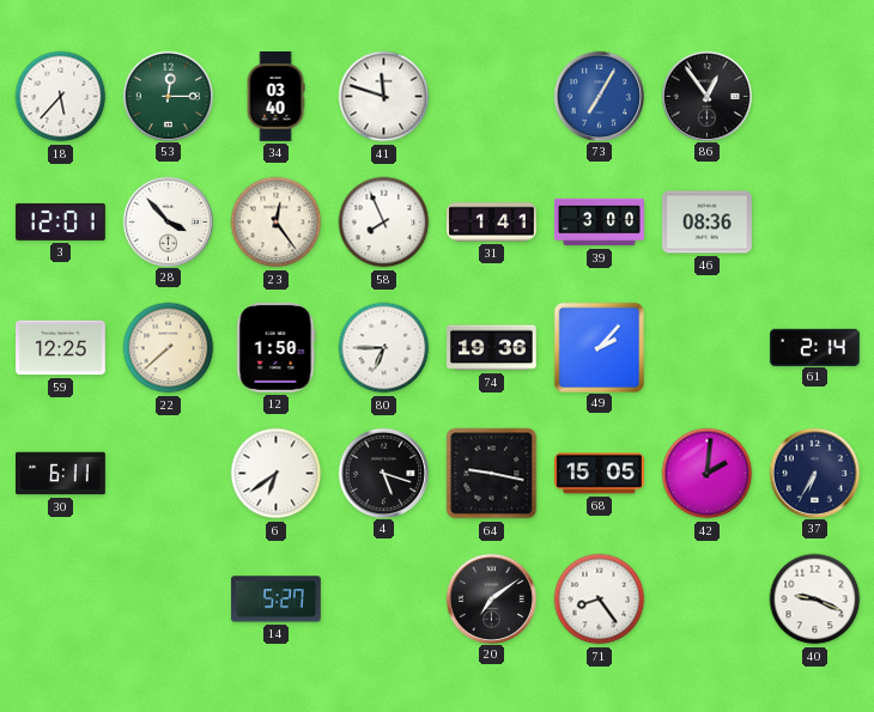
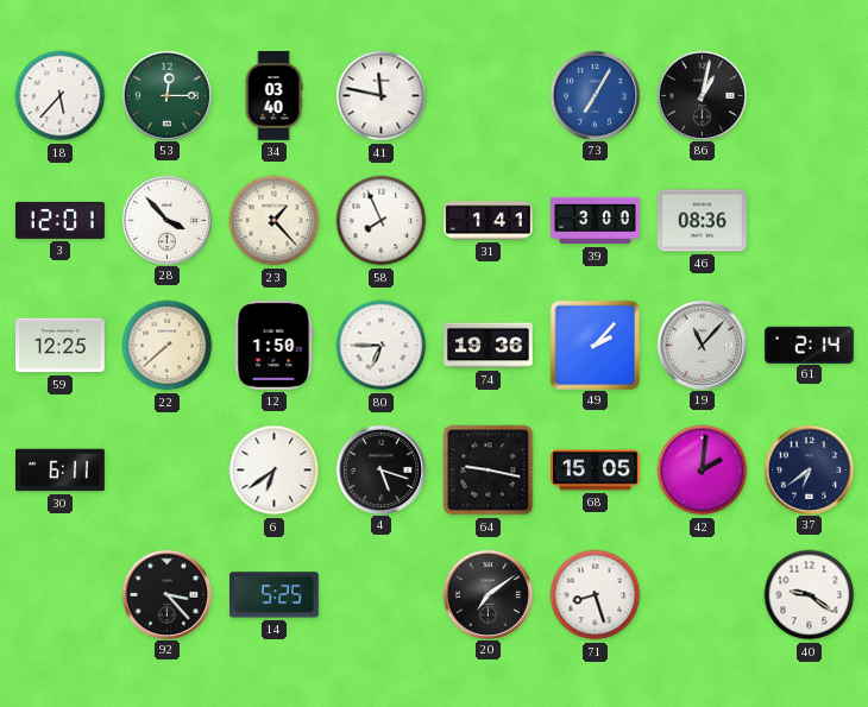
41: 11:48 -> 11:47 (382, 96)
86: 12:54 -> 1:02 (702, 95)
23: 12:24 -> 1:23 (275, 221)
19: none -> 11:07 (702, 345)
37: 6:35 -> 6:39 (809, 469)
92: none -> 3:23 (166, 594)
14: 5:27 -> 5:25 (273, 595)
71: 8:24 -> 8:27 (596, 595)
40: 9:19 -> 9:21 (810, 595)
